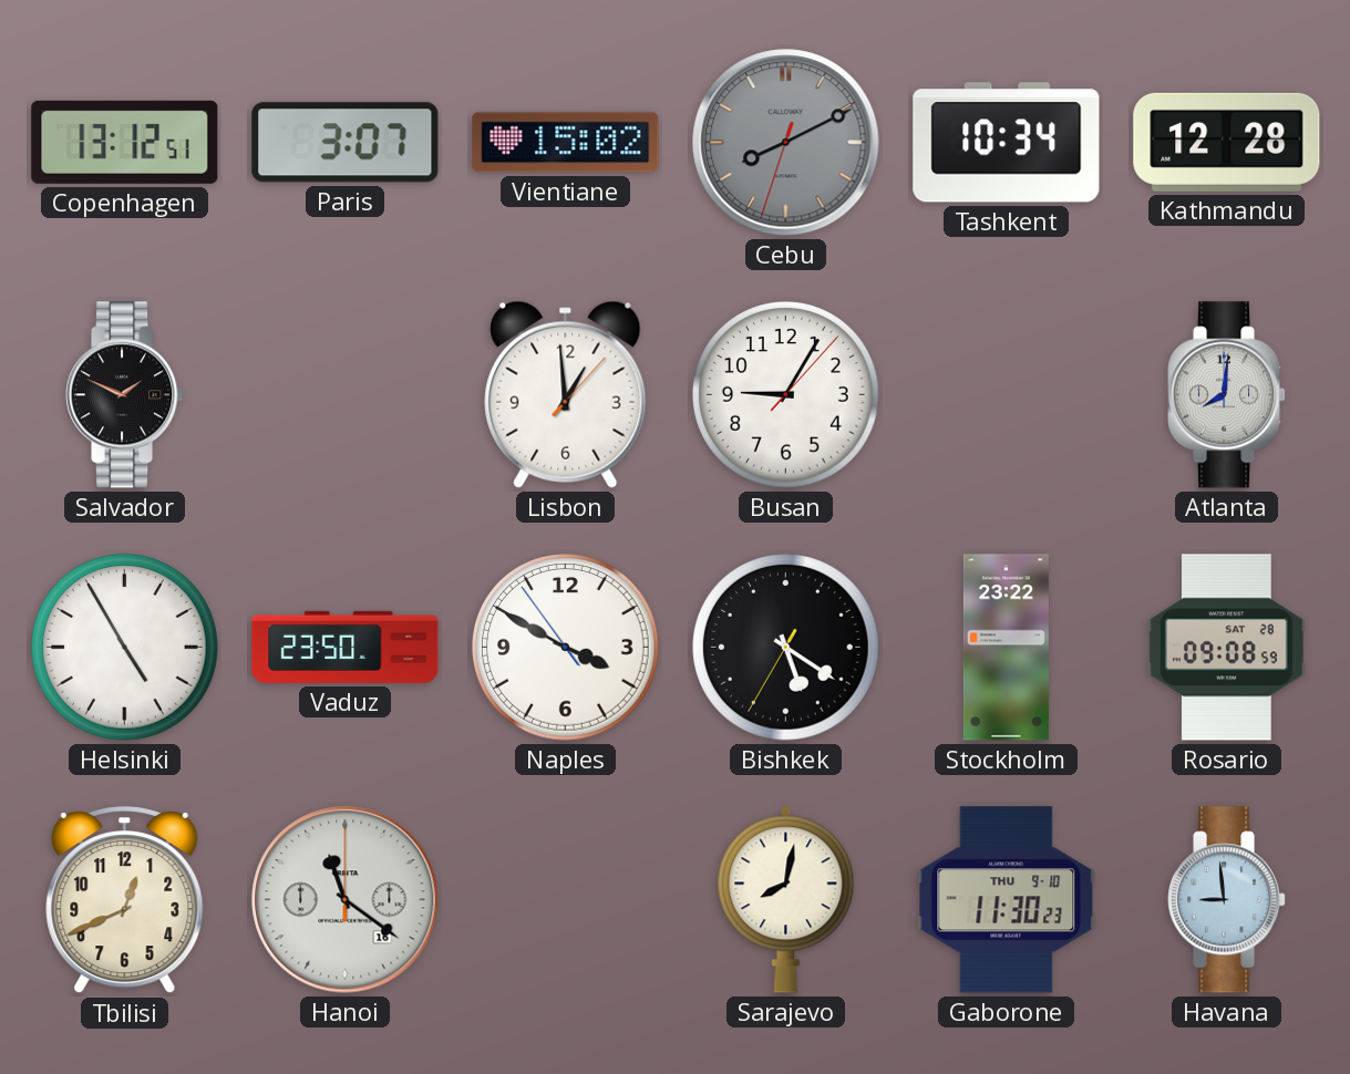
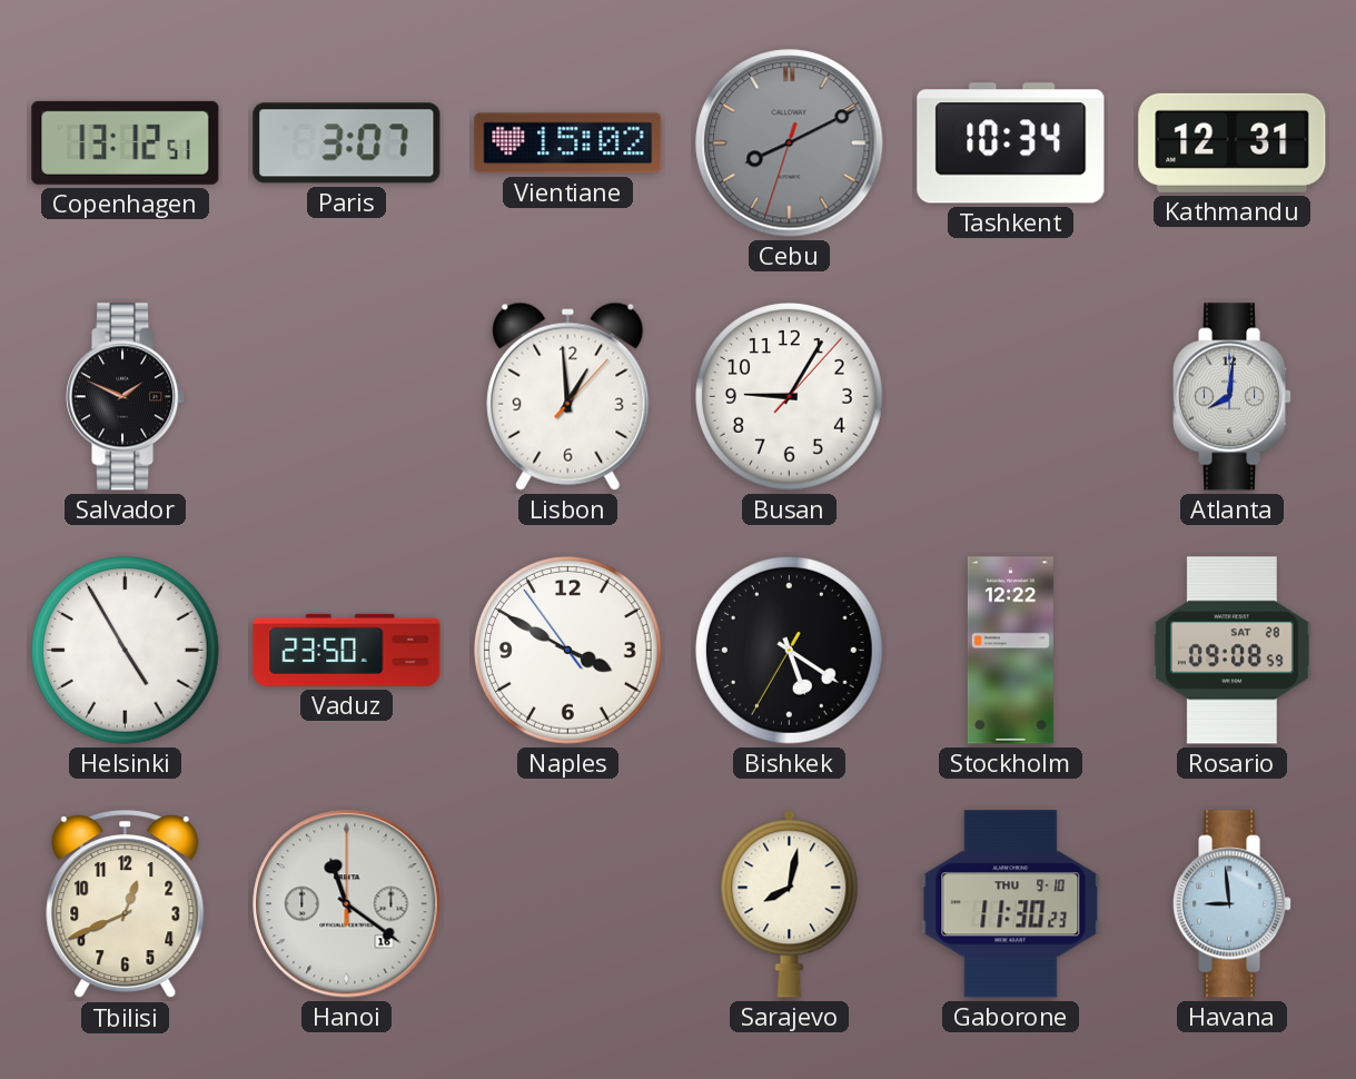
Kathmandu: 12:28 -> 12:31 (1233, 142)
Stockholm: 23:22 -> 12:22 (1010, 651)
